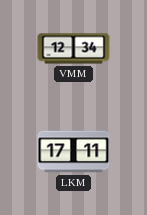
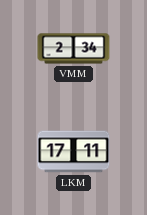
VMM: 12:34 -> 2:34 (74, 49)
